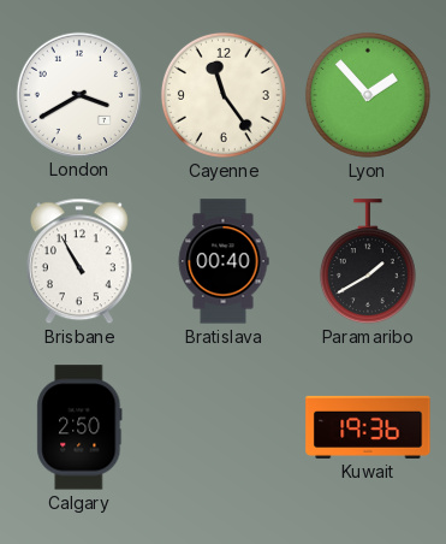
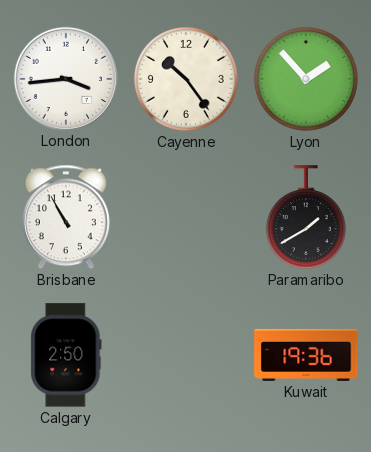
London: 3:40 -> 3:44 (65, 78)
Cayenne: 11:24 -> 10:24 (186, 79)
Bratislava: 00:40 -> none (224, 261)
